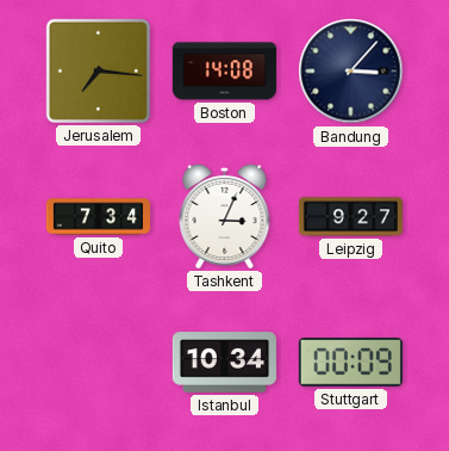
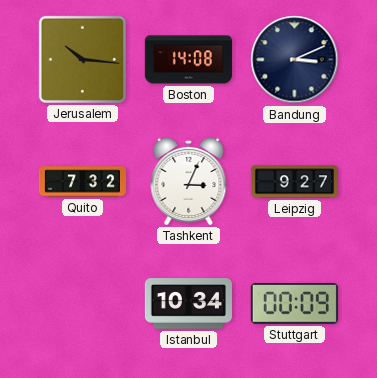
Jerusalem: 7:16 -> 10:16 (82, 59)
Bandung: 3:07 -> 3:11 (295, 60)
Quito: 7:34 -> 7:32 (82, 182)
